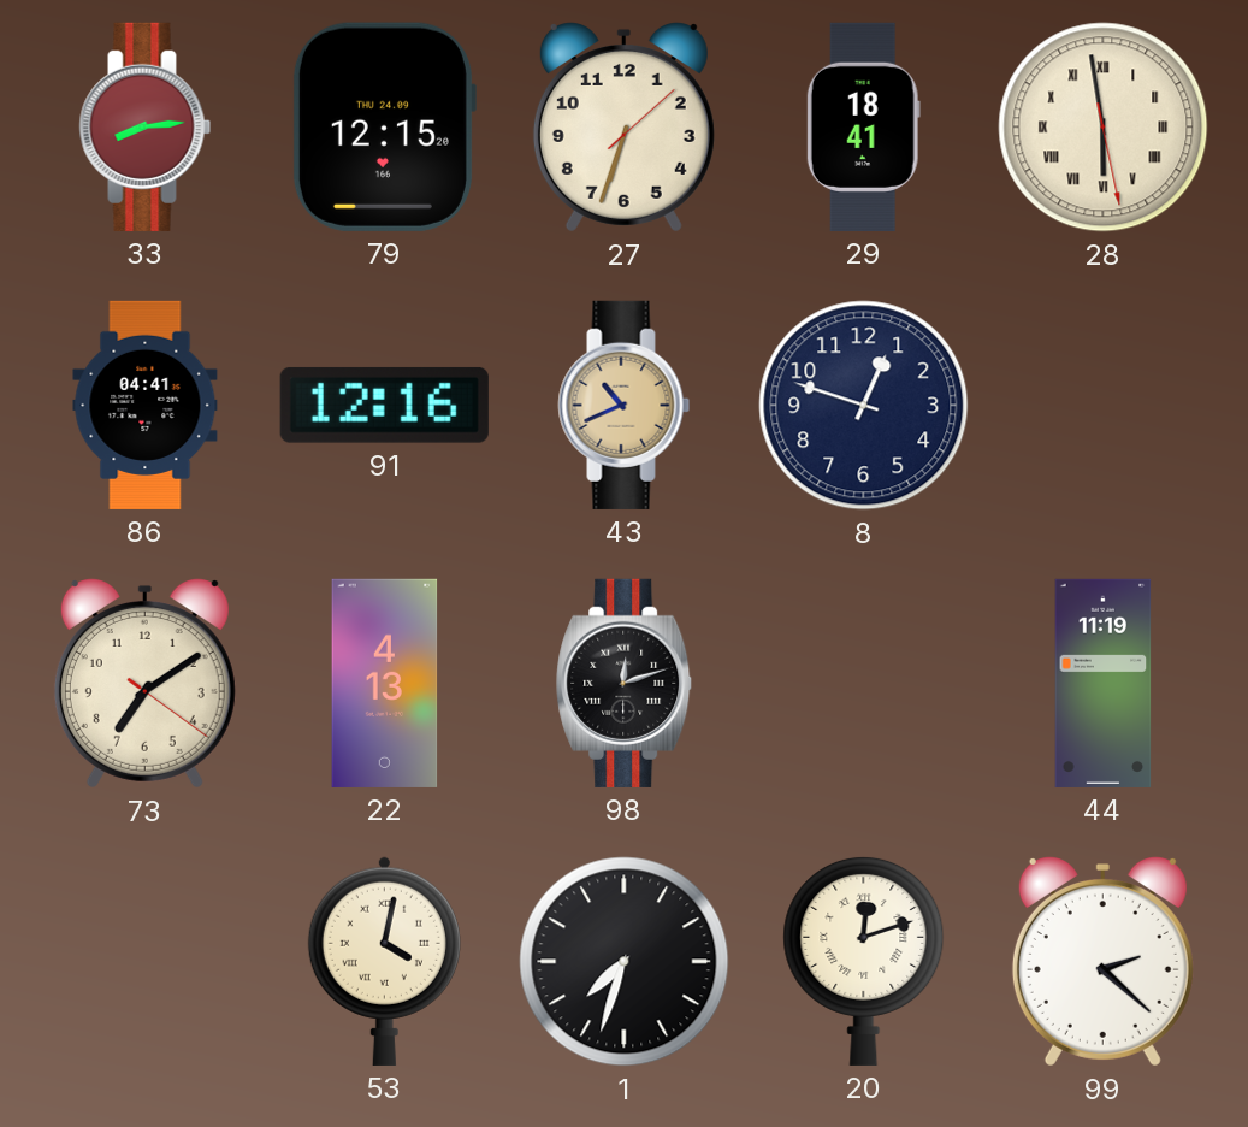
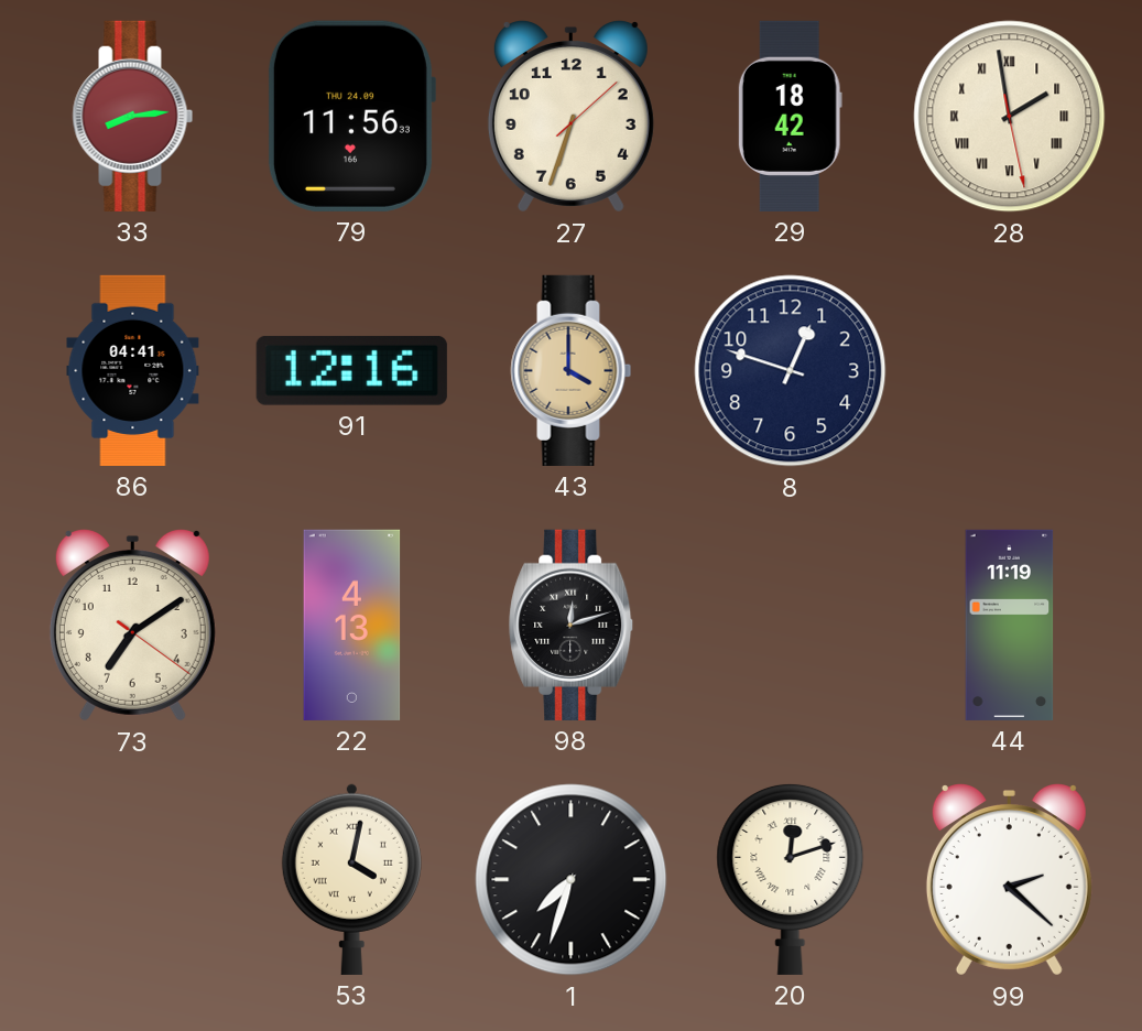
79: 12:15 -> 11:56 (351, 116)
29: 18:41 -> 18:42 (790, 116)
28: 5:58 -> 1:58 (1010, 117)
43: 10:41 -> 4:00 (572, 370)
